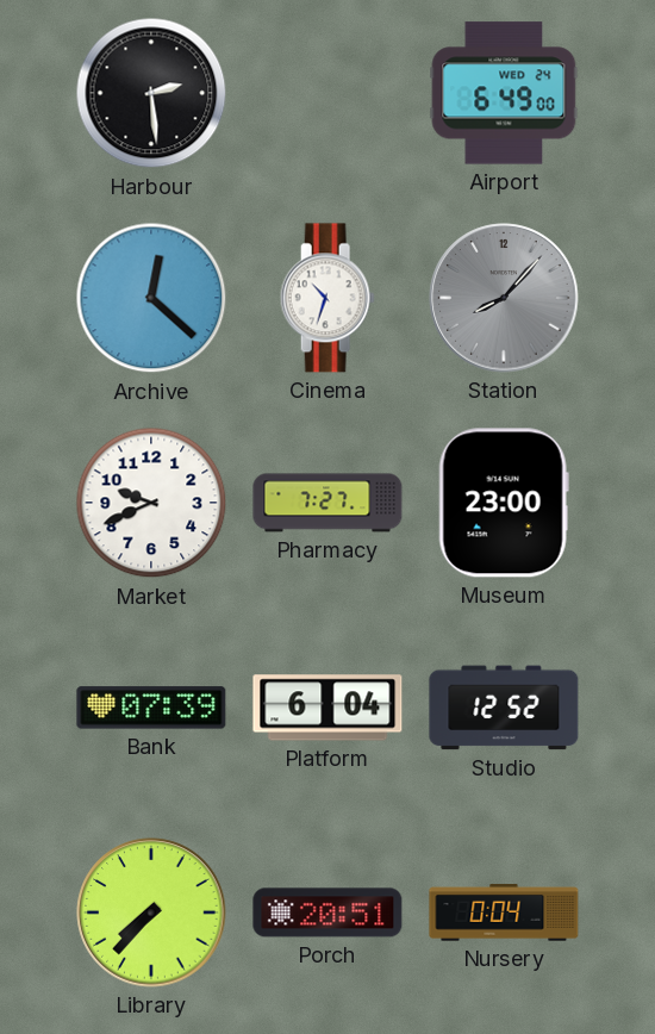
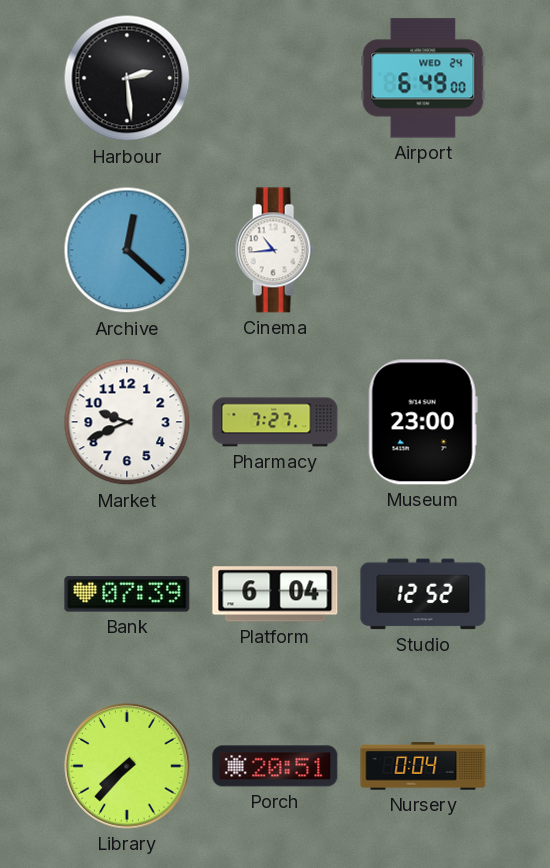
Cinema: 10:33 -> 10:44 (275, 250)
Station: 8:07 -> none (504, 298)
